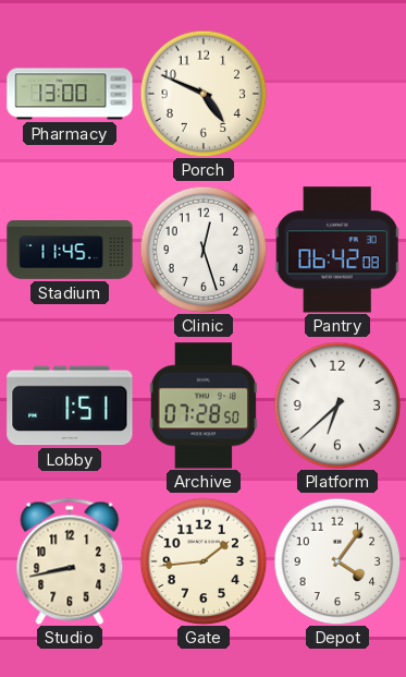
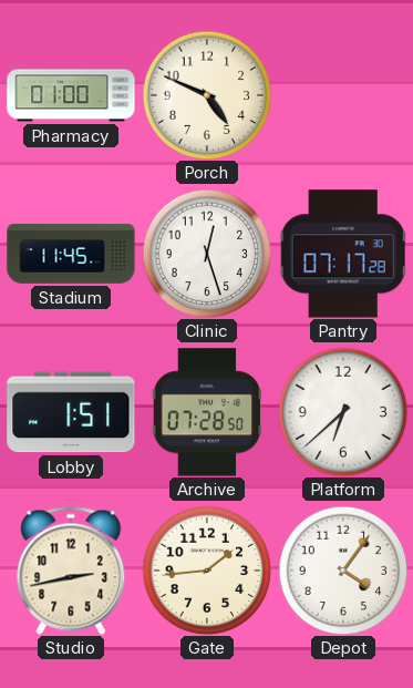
Pharmacy: 13:00 -> 01:00 (71, 95)
Pantry: 06:42 -> 07:17 (343, 254)
Studio: 8:43 -> 2:43 (71, 571)
